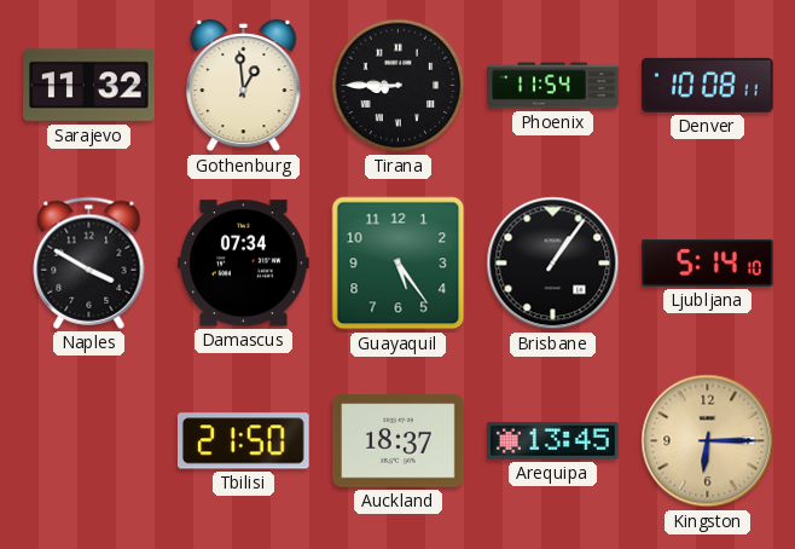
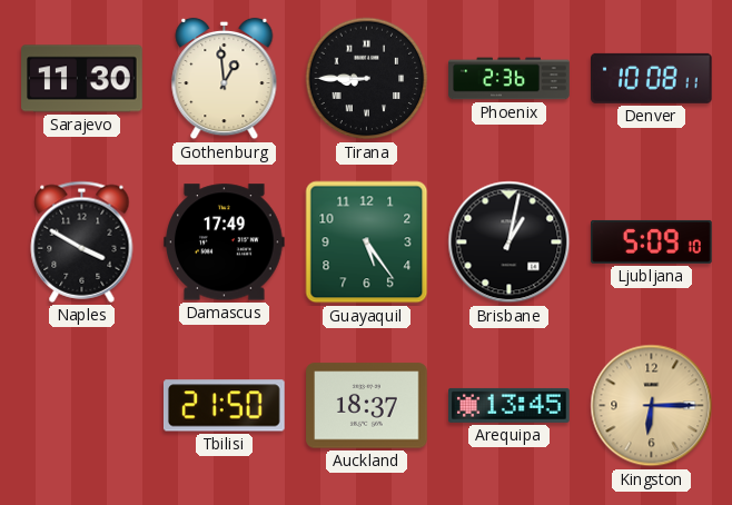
Sarajevo: 11:32 -> 11:30 (82, 79)
Phoenix: 11:54 -> 2:36 (510, 79)
Damascus: 07:34 -> 17:49 (225, 242)
Brisbane: 1:06 -> 1:02 (510, 242)
Ljubljana: 5:14 -> 5:09 (652, 241)
